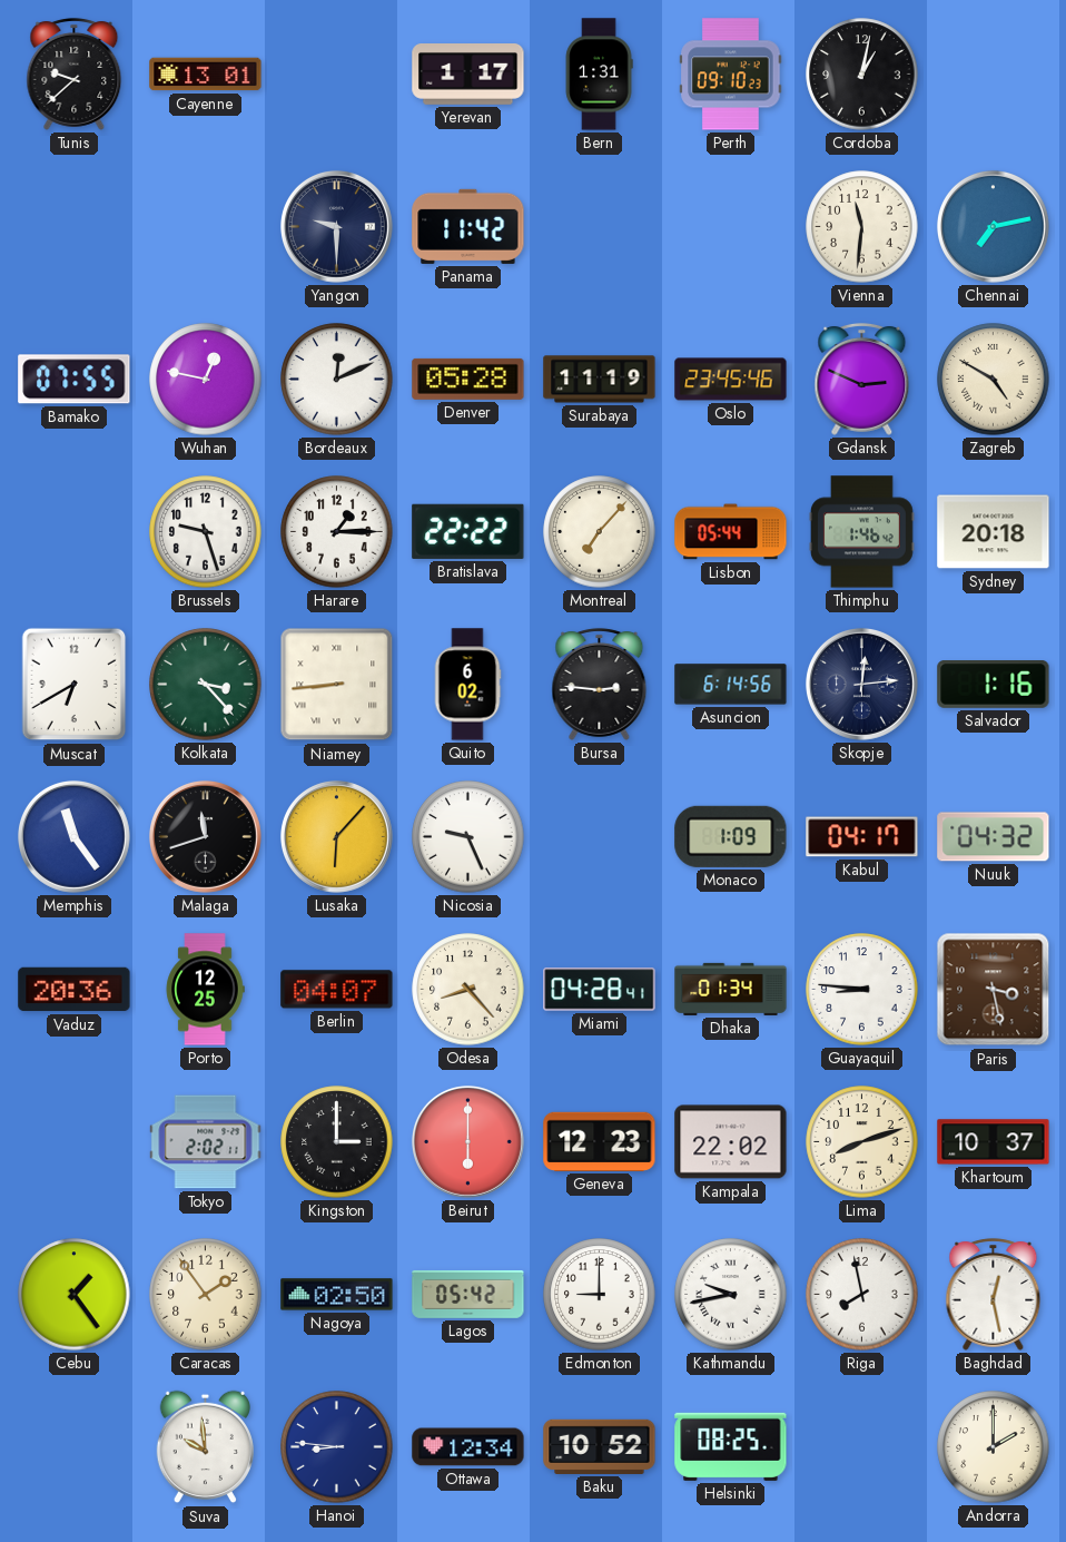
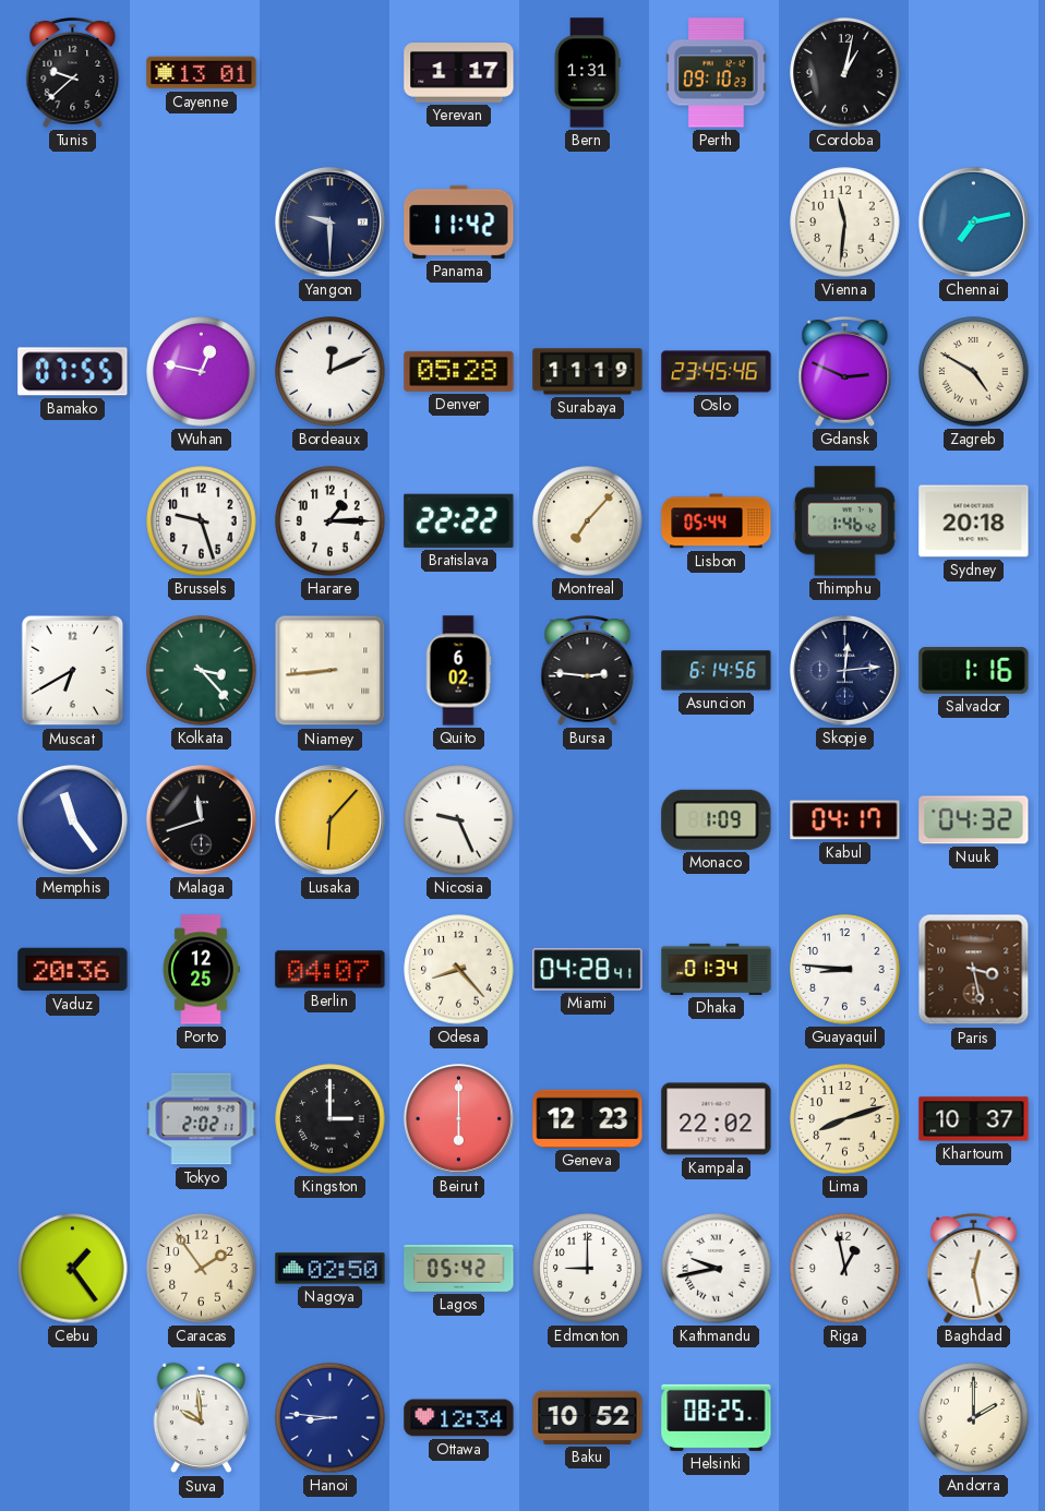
Riga: 7:58 -> 12:58 (845, 1269)
